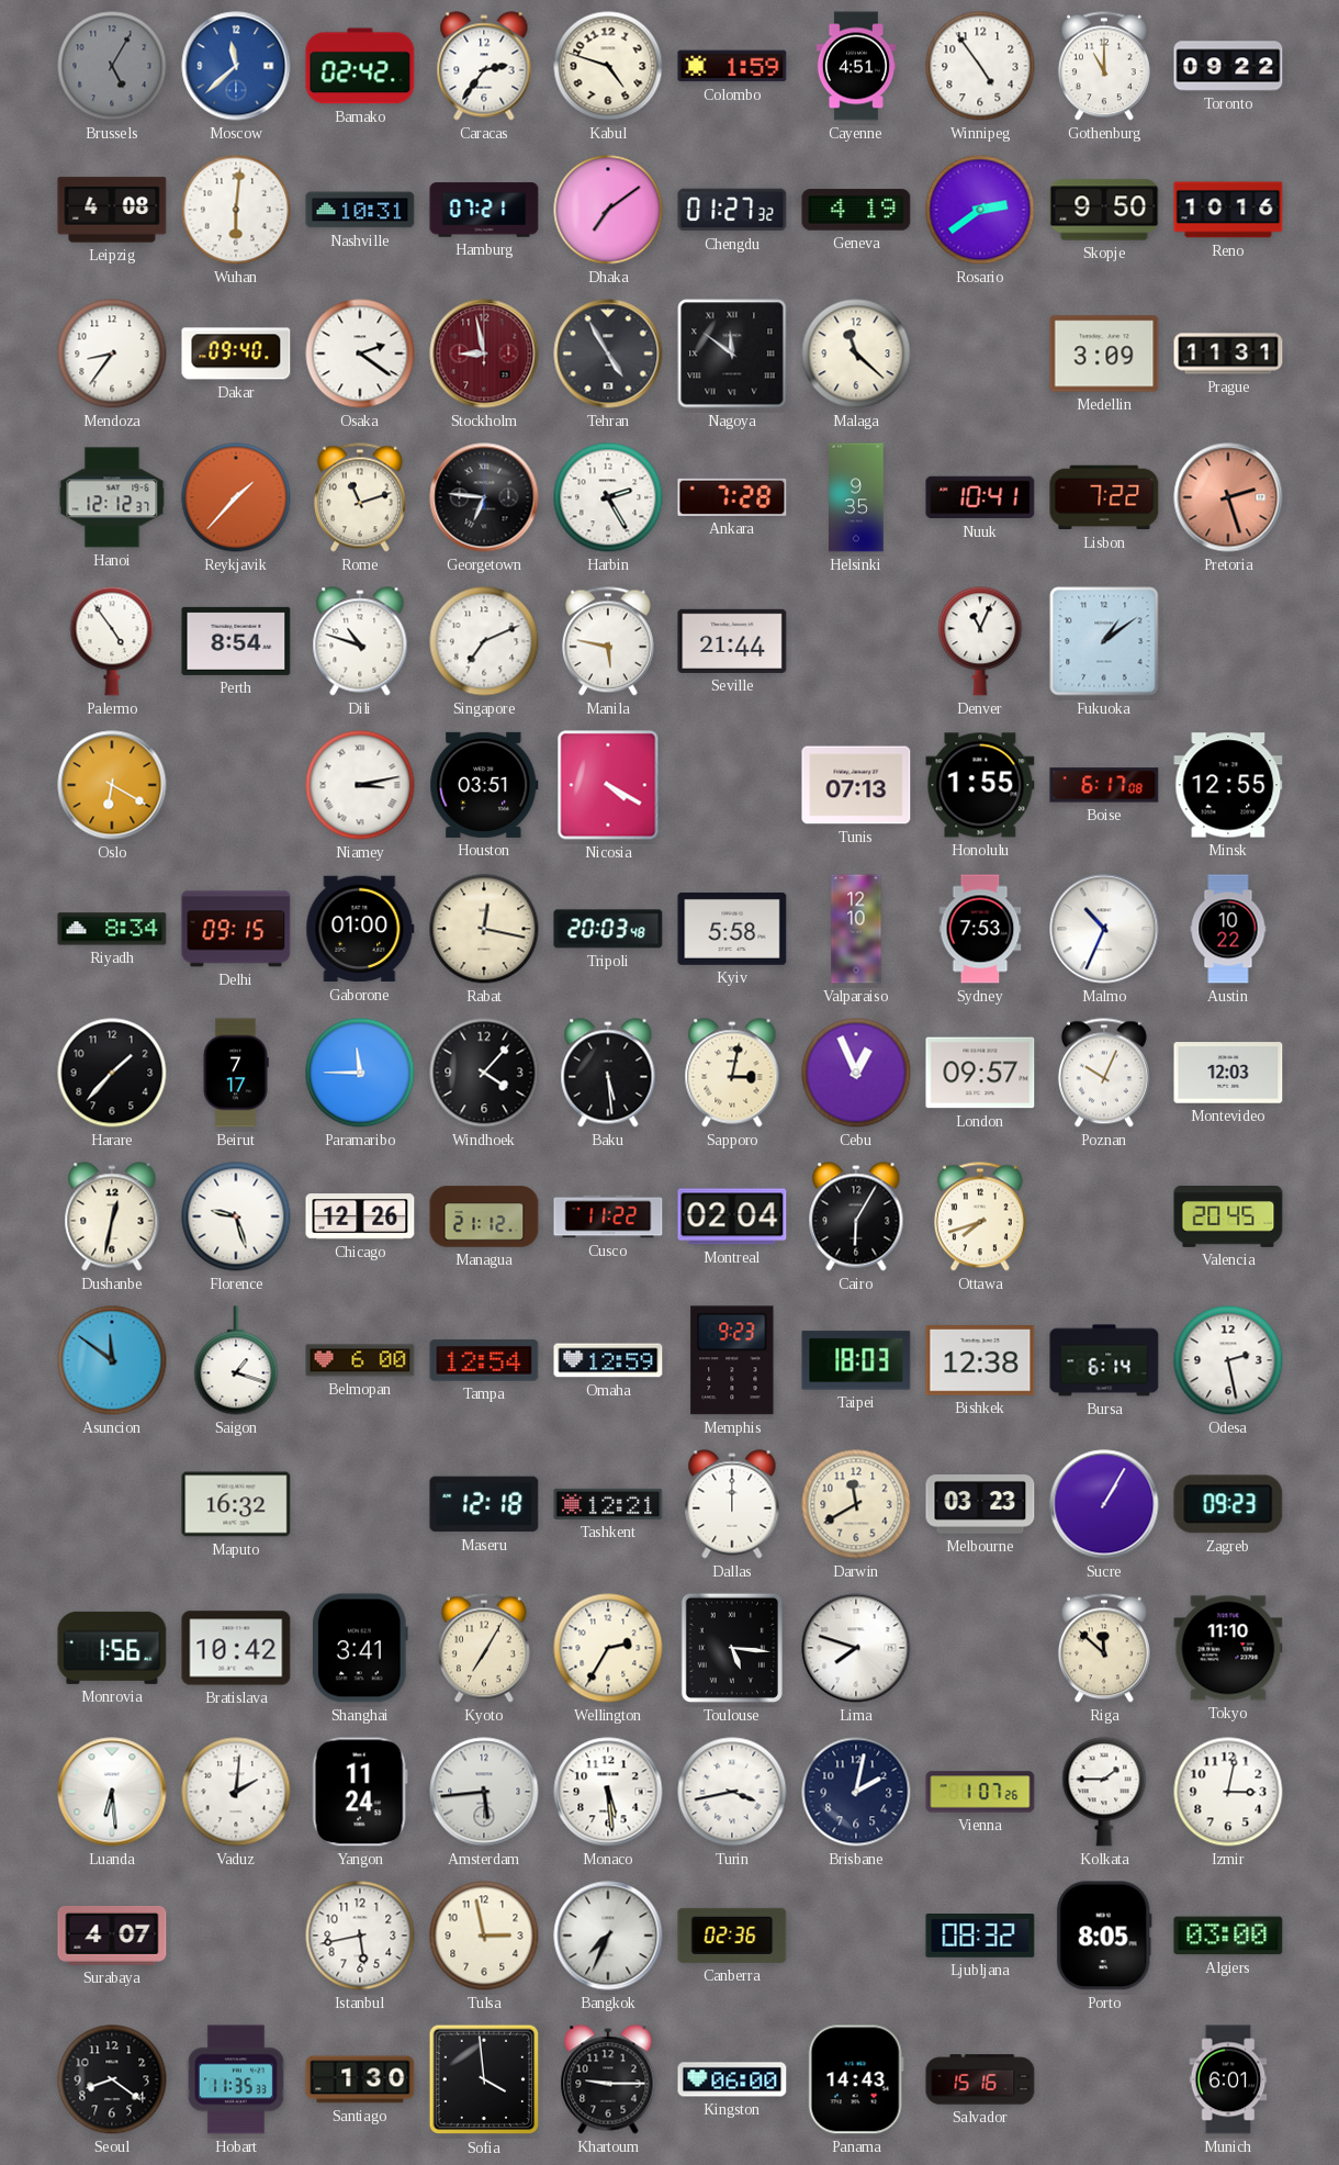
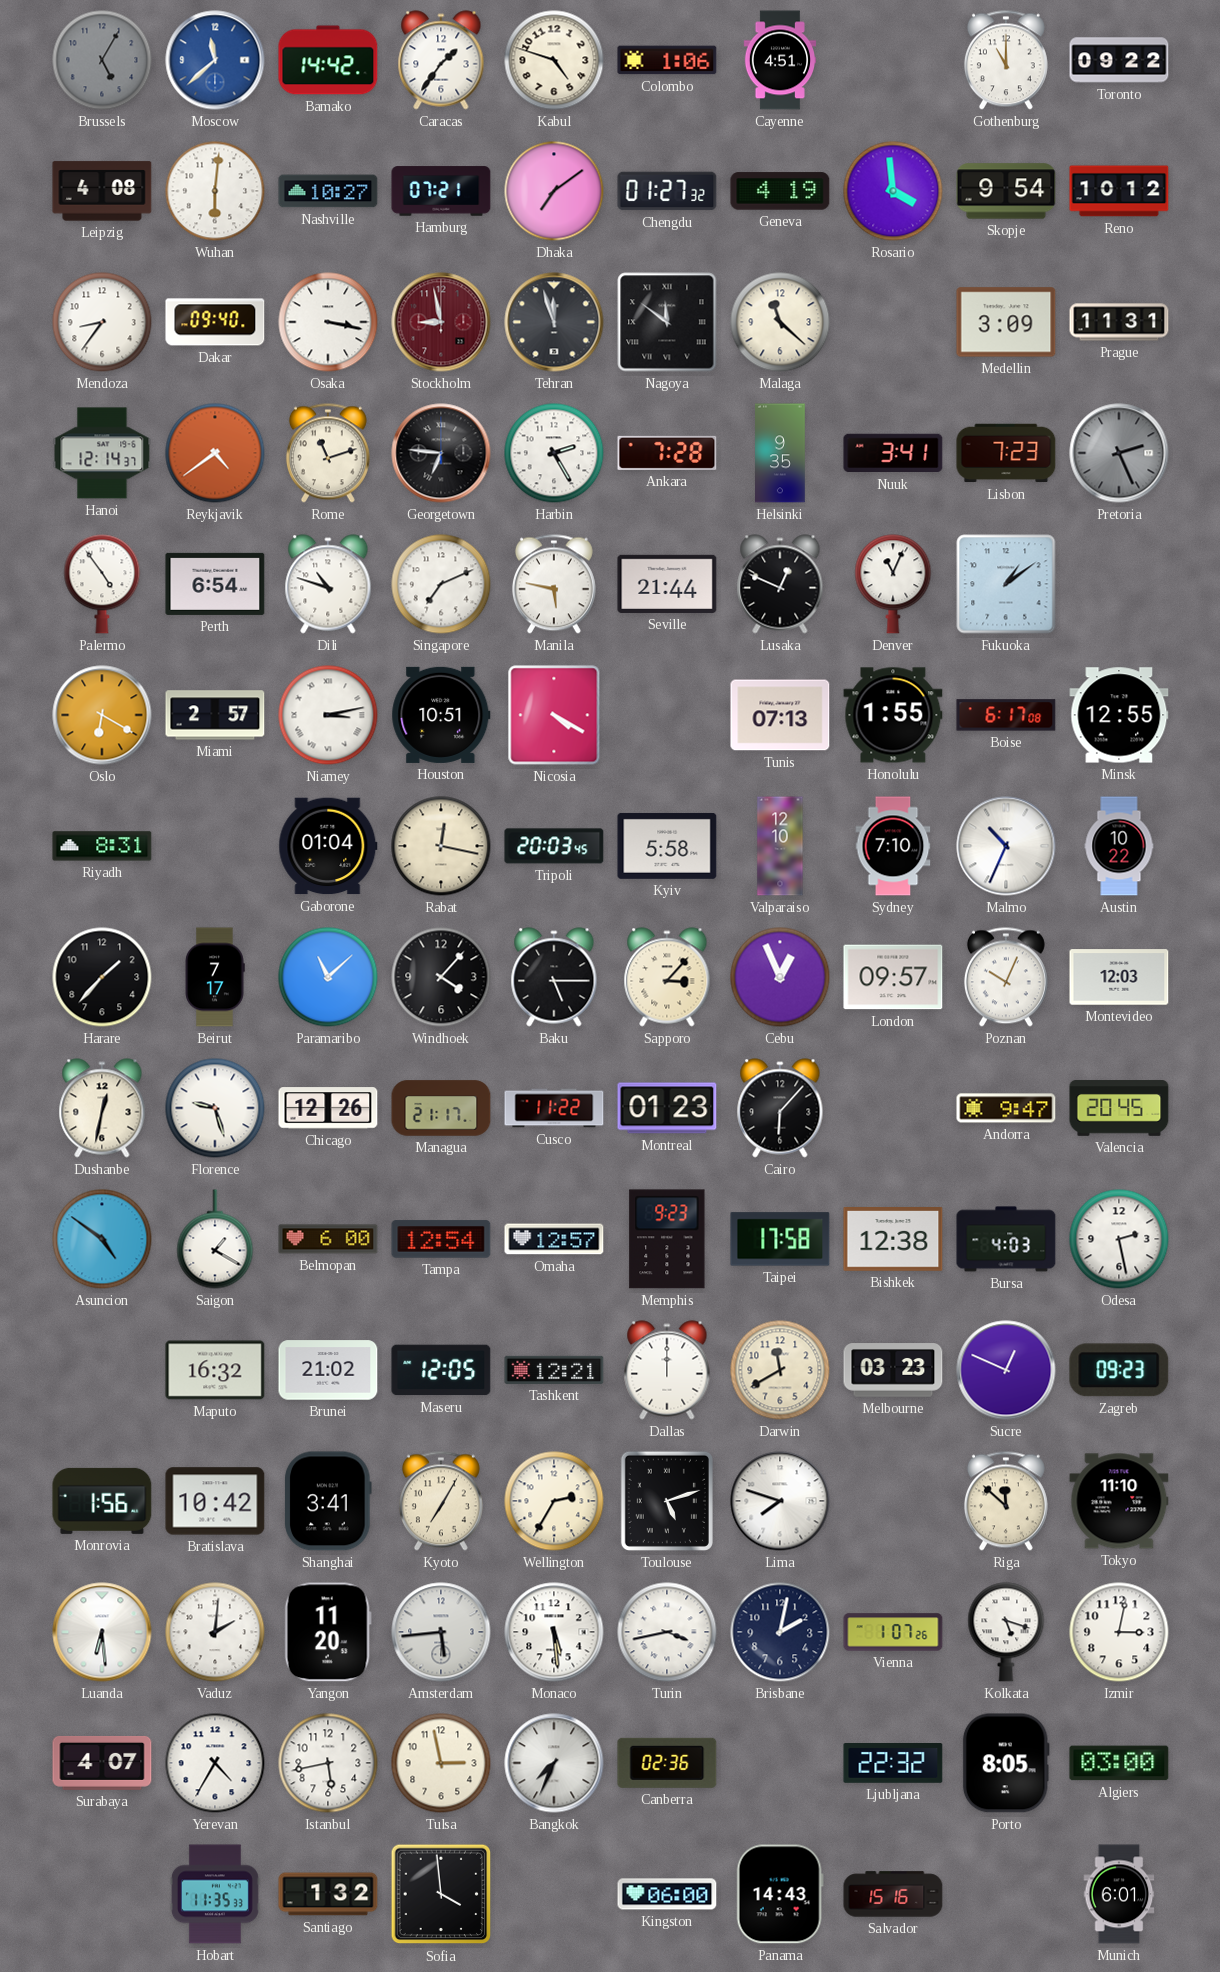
Bamako: 02:42 -> 14:42 (328, 60)
Caracas: 2:36 -> 1:36 (441, 60)
Colombo: 1:59 -> 1:06 (667, 60)
Winnipeg: 4:54 -> none (980, 66)
Nashville: 10:31 -> 10:27 (328, 191)
Rosario: 2:39 -> 3:59 (893, 191)
Skopje: 9:50 -> 9:54 (1006, 191)
Reno: 10:16 -> 10:12 (1119, 191)
Osaka: 2:21 -> 3:17 (328, 322)
Tehran: 4:55 -> 11:57 (554, 322)
Hanoi: 12:12 -> 12:14 (102, 453)
Reykjavik: 1:37 -> 4:39 (215, 453)
Nuuk: 10:41 -> 3:41 (893, 453)
Lisbon: 7:22 -> 7:23 (1006, 453)
Pretoria: 2:27 -> 2:26 (1119, 453)
Pretoria dial: salmon -> grey (1119, 453)
Perth: 8:54 -> 6:54 (215, 584)
Lusaka: none -> 12:49 (780, 584)
Miami: none -> 2:57 (215, 715)
Houston: 03:51 -> 10:51 (441, 715)
Riyadh: 8:34 -> 8:31 (102, 846)
Delhi: 09:15 -> none (236, 929)
Gaborone: 01:00 -> 01:04 (328, 846)
Tripoli: 20:03:48 -> 20:03:45 (554, 846)
Sydney: 7:53 -> 7:10 (893, 846)
Paramaribo: 11:45 -> 11:08 (328, 977)
Baku: 5:29 -> 5:15 (554, 977)
Sapporo: 3:02 -> 3:07 (667, 977)
Managua: 21:12 -> 21:17 (441, 1108)
Montreal: 02:04 -> 01:23 (667, 1108)
Cairo: 6:05 -> 6:07 (780, 1108)
Ottawa: 7:42 -> none (980, 1216)
Andorra: none -> 9:47 (1006, 1108)
Asuncion: 11:51 -> 4:51 (102, 1239)
Saigon: 1:18 -> 1:20 (215, 1239)
Omaha: 12:59 -> 12:57 (554, 1239)
Taipei: 18:03 -> 17:58 (780, 1239)
Bursa: 6:14 -> 4:03 (1006, 1239)
Brunei: none -> 21:02 (328, 1370)
Maseru: 12:18 -> 12:05 (441, 1370)
Sucre: 1:05 -> 12:49 (1006, 1370)
Toulouse: 5:16 -> 5:12 (667, 1501)
Yangon: 11:24 -> 11:20 (328, 1632)
Kolkata: 1:45 -> 5:18 (1006, 1632)
Yerevan: none -> 4:35 (215, 1763)
Ljubljana: 08:32 -> 22:32 (893, 1764)
Seoul: 8:21 -> none (112, 2079)
Santiago: 1:30 -> 1:32 (328, 1894)
Khartoum: 9:15 -> none (608, 2079)
